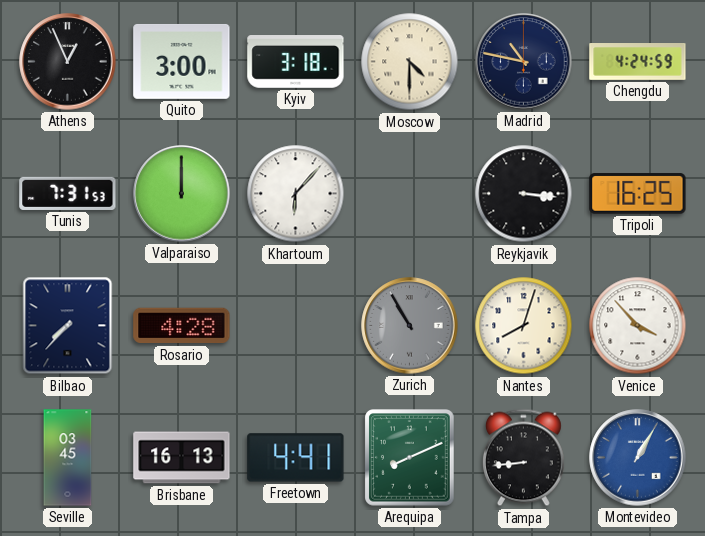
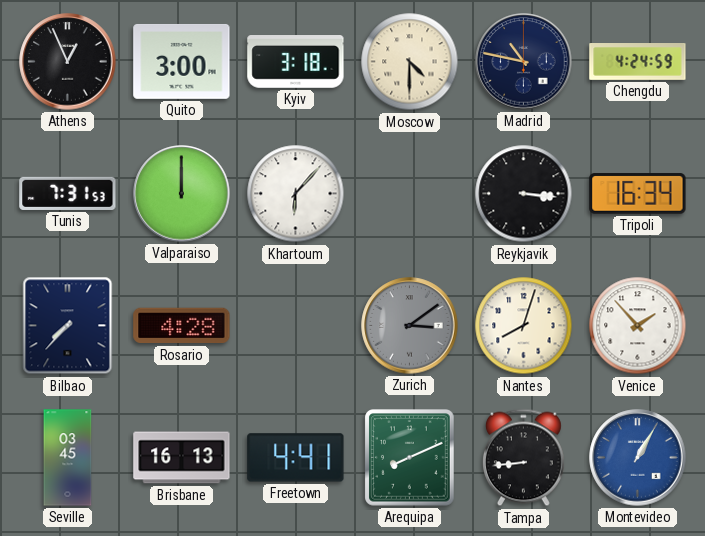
Tripoli: 16:25 -> 16:34 (638, 194)
Zurich: 10:55 -> 3:09 (410, 326)
Venice: 3:53 -> 1:53 (638, 326)
